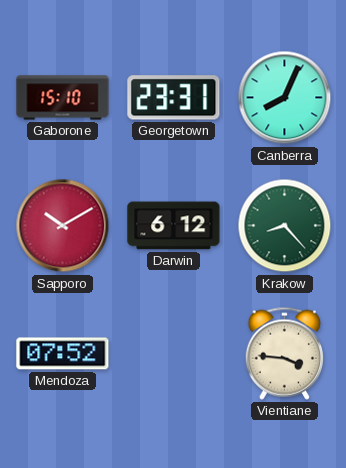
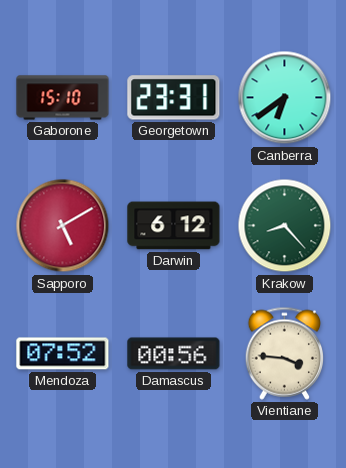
Canberra: 8:04 -> 6:39 (285, 98)
Sapporo: 10:10 -> 5:10 (63, 226)
Damascus: none -> 00:56 (174, 354)
